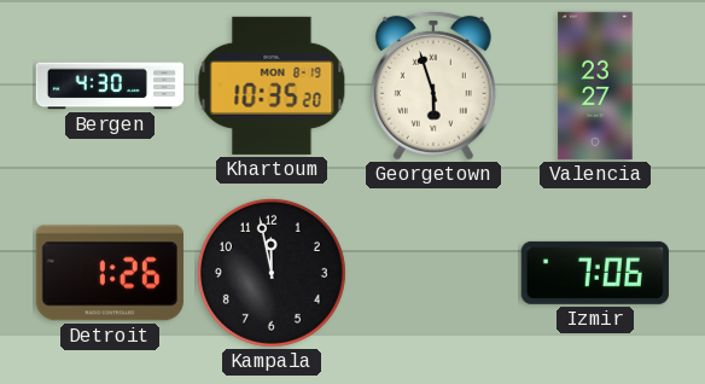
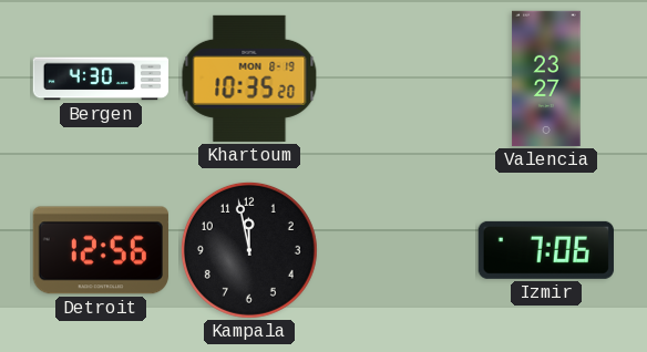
Georgetown: 5:57 -> none (433, 86)
Detroit: 1:26 -> 12:56 (101, 250)
